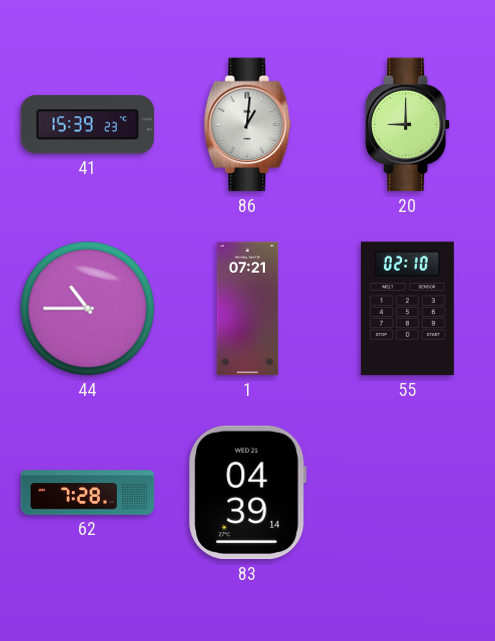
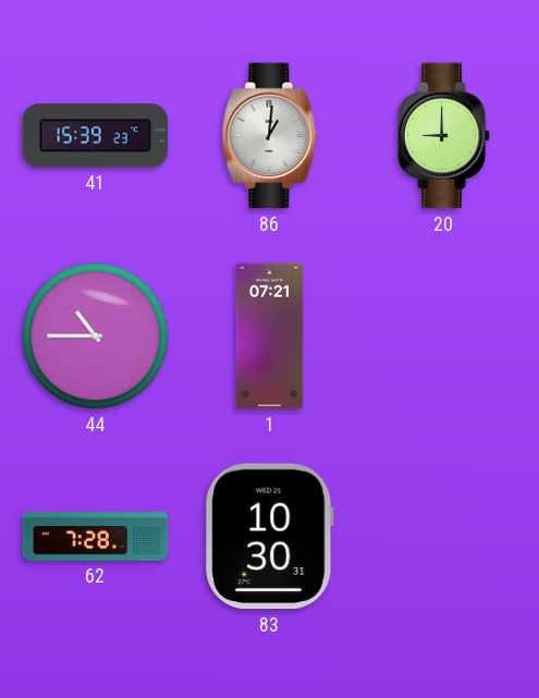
55: 02:10 -> none (407, 309)
83: 04:39 -> 10:30 (269, 537)
